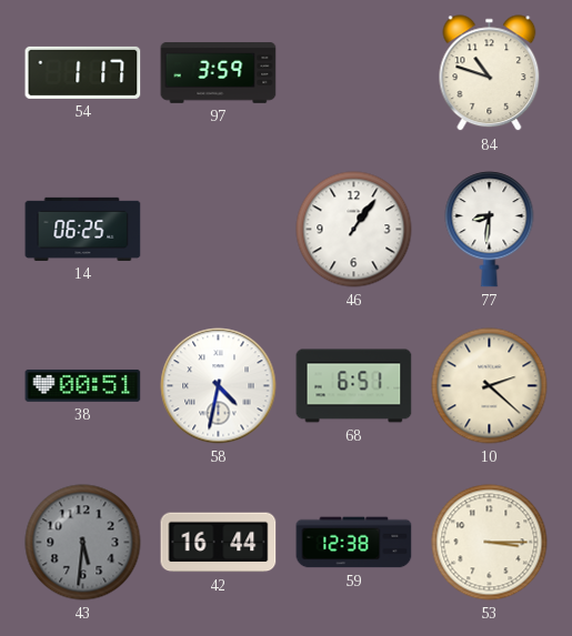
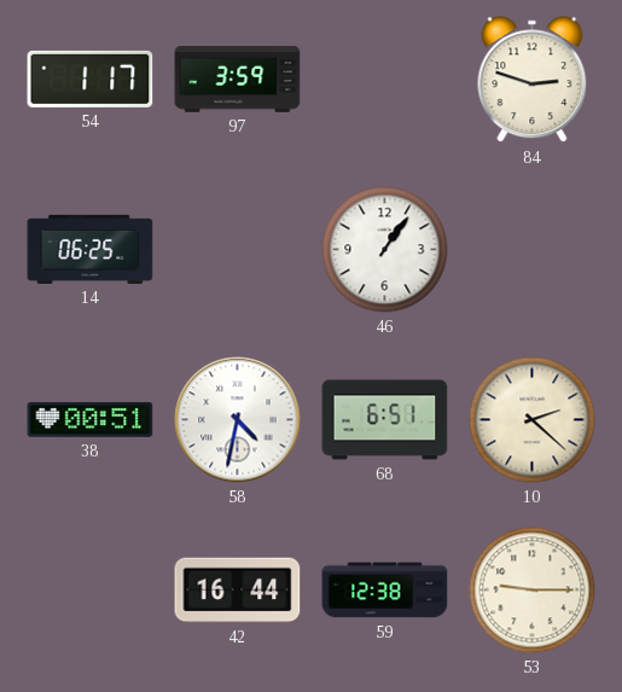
84: 10:48 -> 2:48 (533, 80)
77: 8:31 -> none (490, 230)
43: 5:31 -> none (83, 543)
53: 3:15 -> 9:15 (533, 591)
